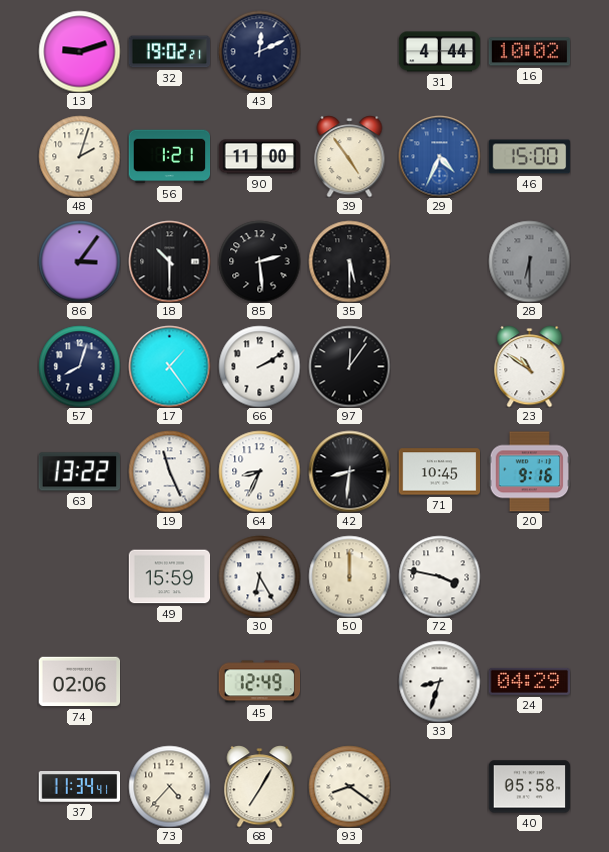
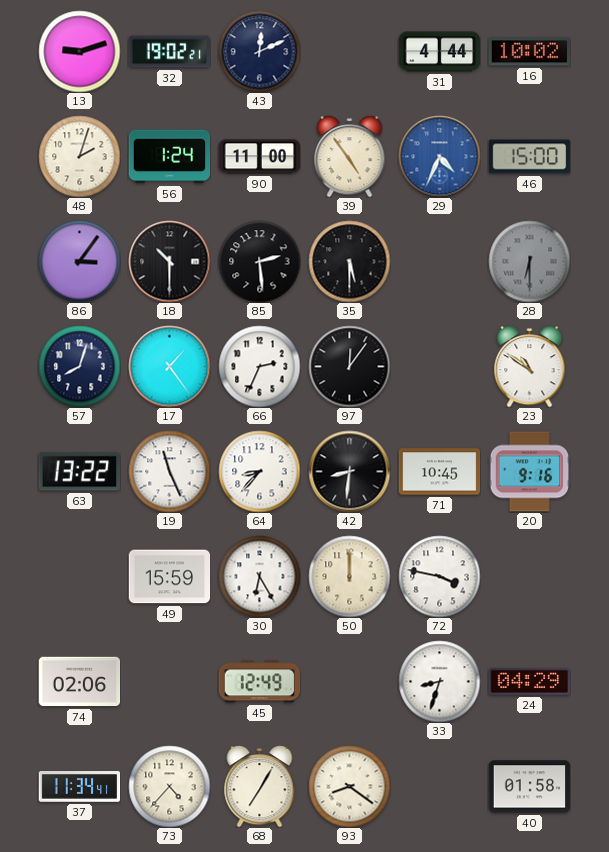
56: 1:21 -> 1:24 (169, 157)
66: 2:10 -> 2:34 (259, 366)
64: 8:34 -> 8:37 (259, 471)
40: 05:58 -> 01:58 (529, 787)
